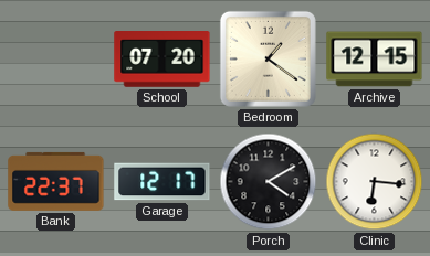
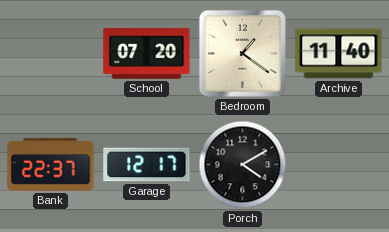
Archive: 12:15 -> 11:40 (339, 54)
Clinic: 6:16 -> none (375, 182)
